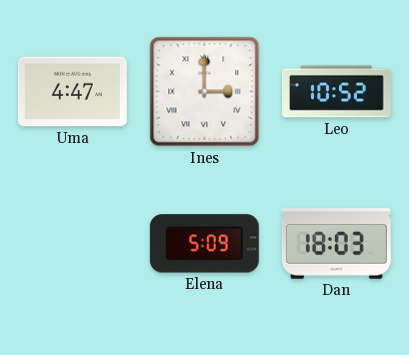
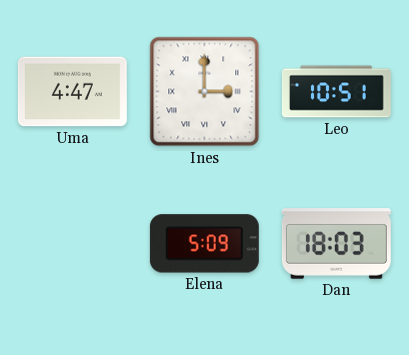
Leo: 10:52 -> 10:51 (336, 92)
